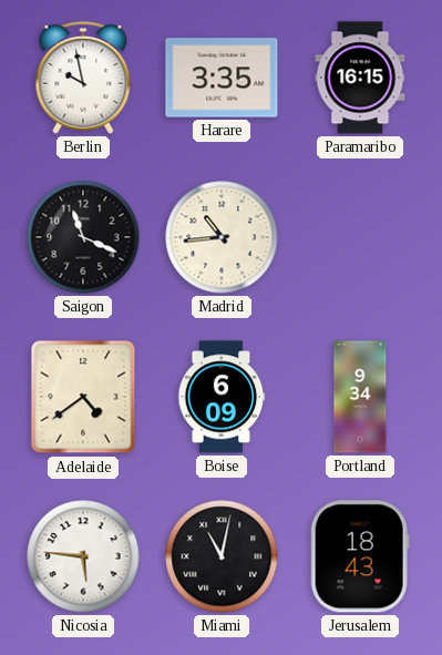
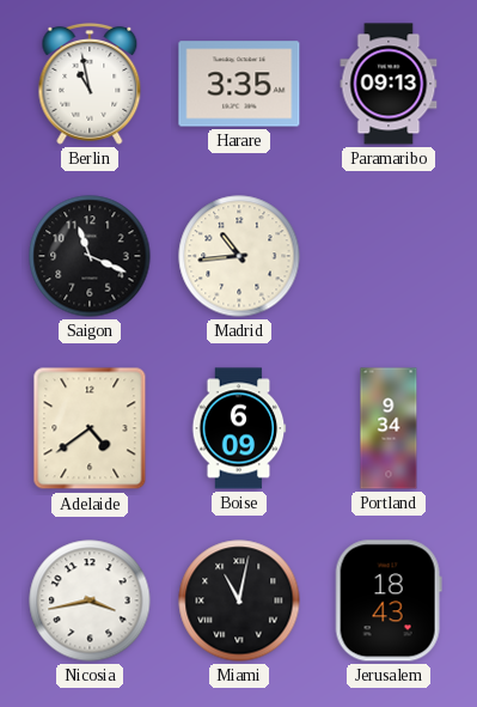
Berlin: 9:58 -> 10:58 (90, 84)
Paramaribo: 16:15 -> 09:13 (389, 84)
Nicosia: 5:46 -> 3:43 (90, 601)
